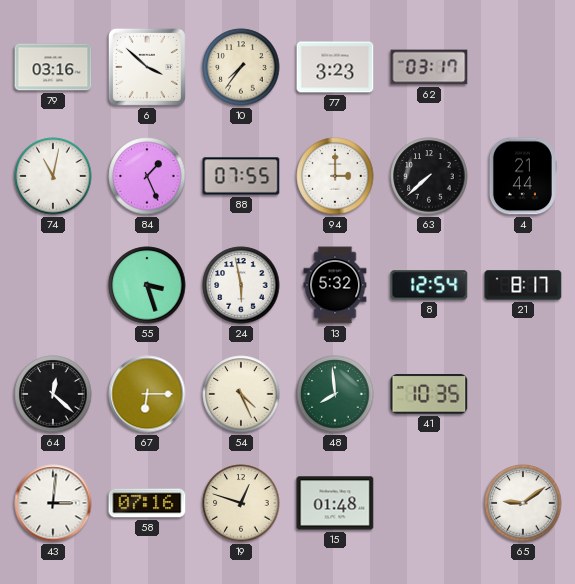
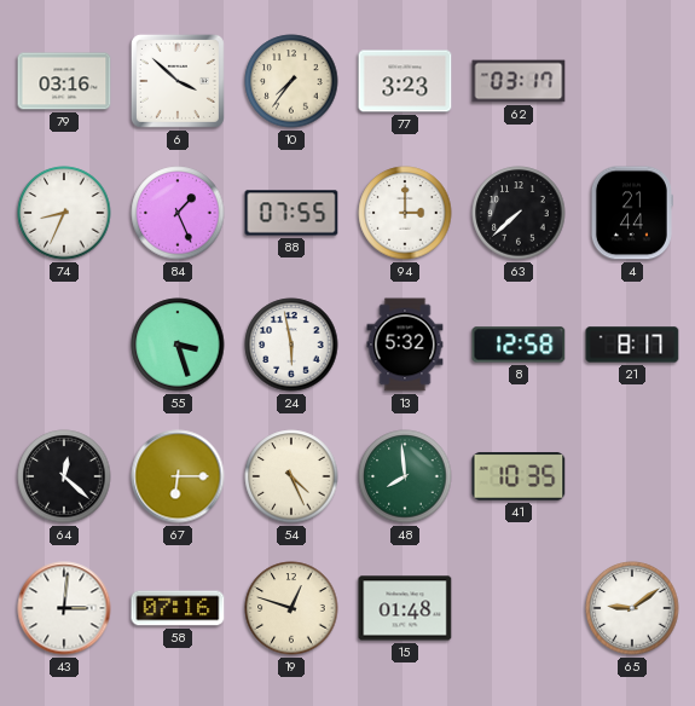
74: 11:02 -> 8:34 (64, 213)
8: 12:54 -> 12:58 (519, 345)
